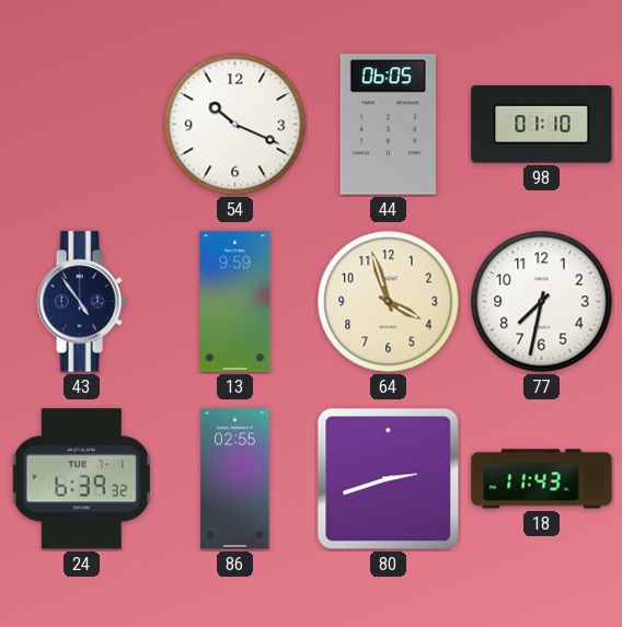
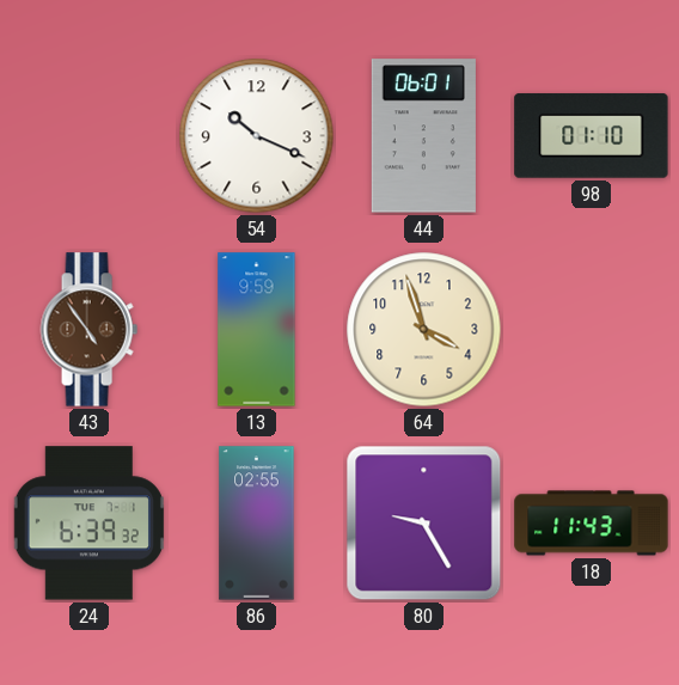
44: 06:05 -> 06:01 (423, 136)
43 dial: navy -> brown (88, 330)
77: 7:32 -> none (542, 302)
80: 2:42 -> 9:25 (424, 524)
